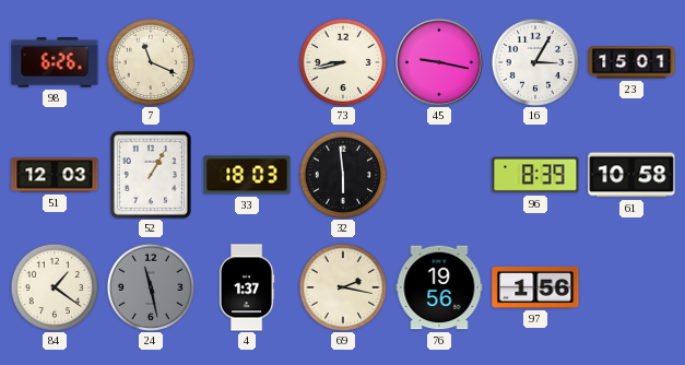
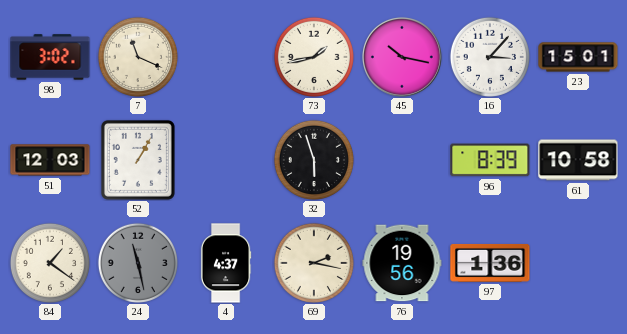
98: 6:26 -> 3:02 (50, 57)
73: 8:43 -> 1:43 (314, 57)
45: 9:17 -> 10:17 (402, 57)
16: 3:05 -> 3:07 (490, 57)
33: 18:03 -> none (247, 175)
32: 5:59 -> 5:57 (314, 160)
4: 1:37 -> 4:37 (226, 263)
97: 1:56 -> 1:36 (490, 263)
